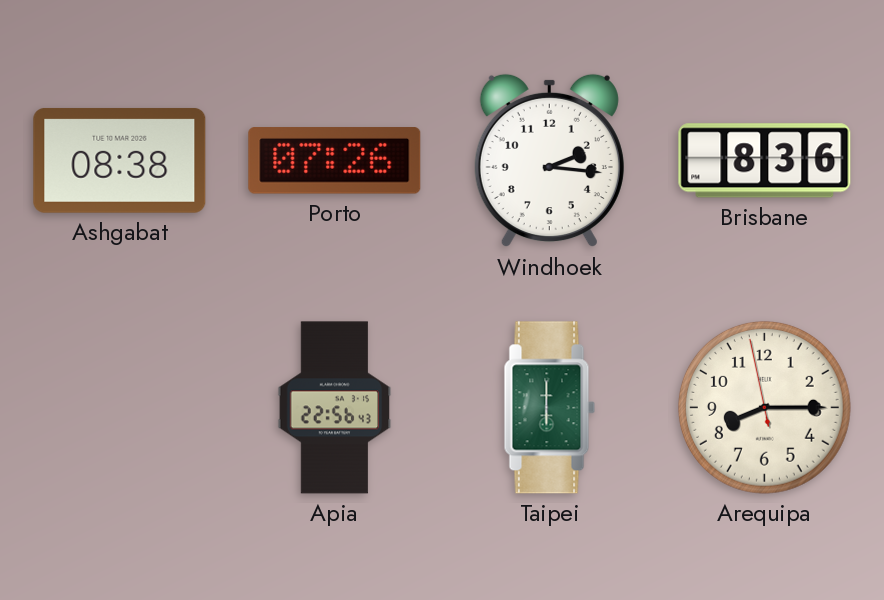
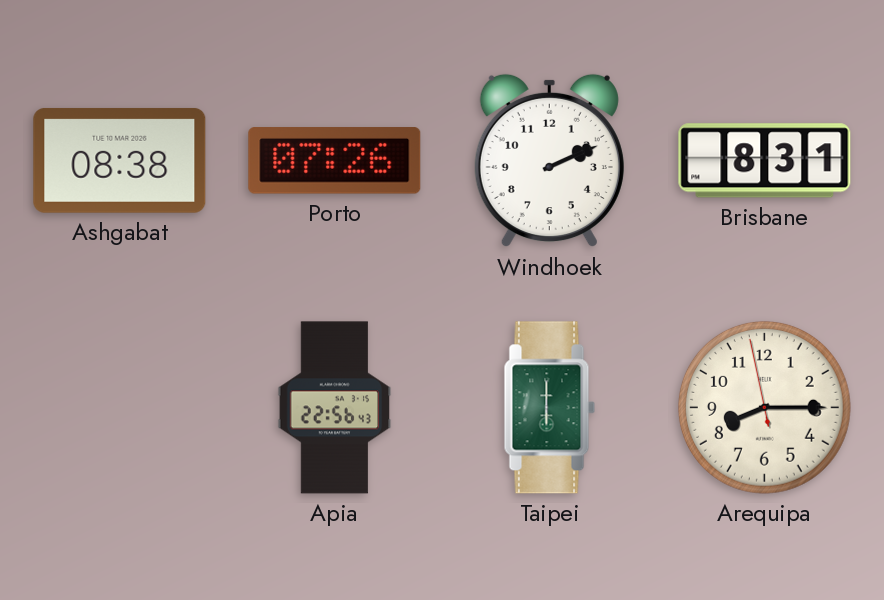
Windhoek: 2:16 -> 2:11 (549, 161)
Brisbane: 8:36 -> 8:31 (765, 161)
